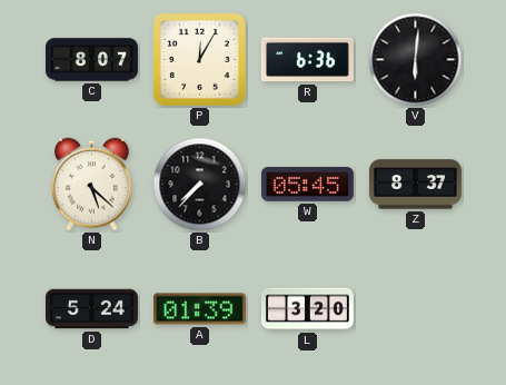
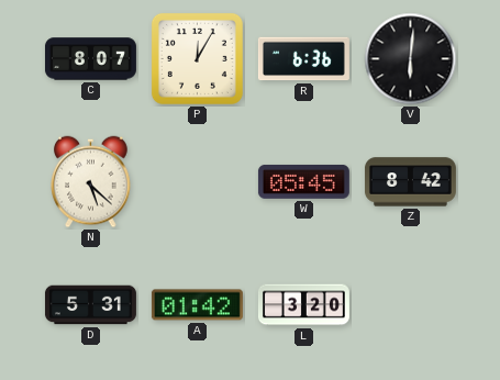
B: 7:37 -> none (200, 185)
Z: 8:37 -> 8:42 (410, 182)
D: 5:24 -> 5:31 (90, 305)
A: 01:39 -> 01:42 (197, 305)
